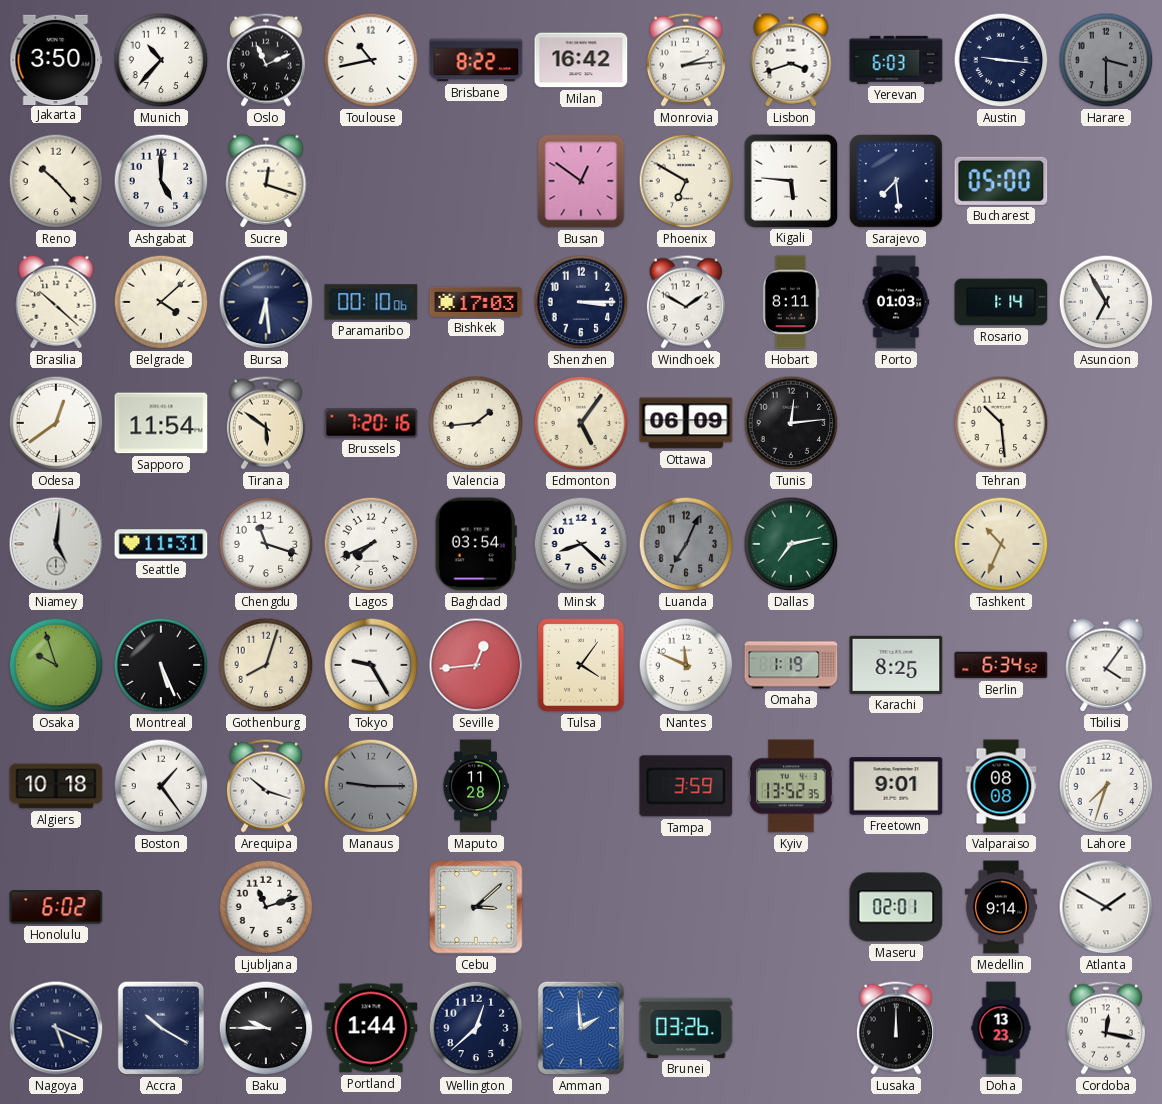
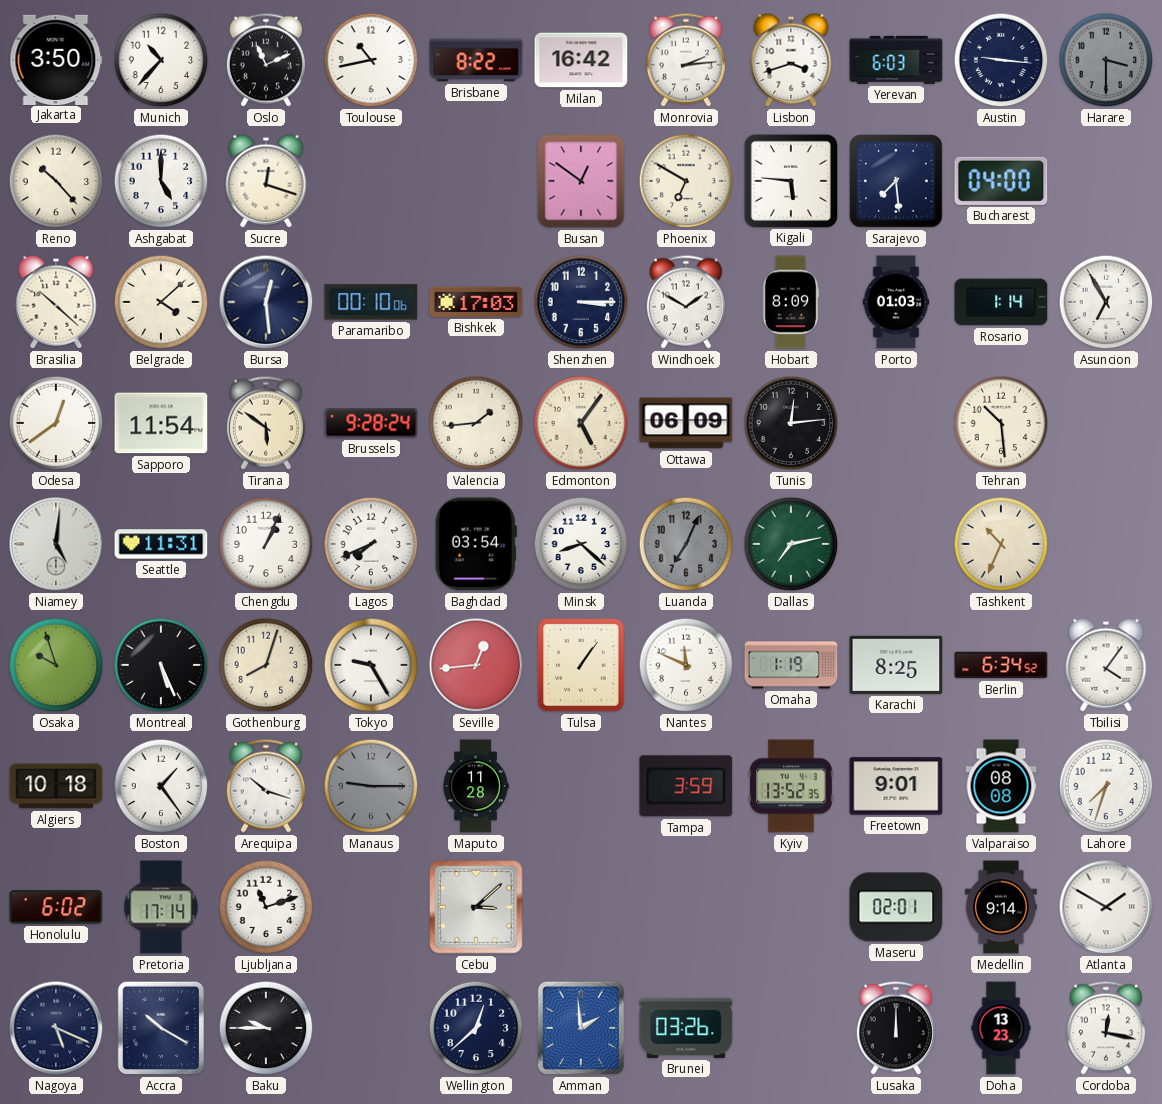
Bucharest: 05:00 -> 04:00 (1001, 181)
Bursa: 6:29 -> 12:29 (266, 302)
Hobart: 8:11 -> 8:09 (791, 302)
Brussels: 7:20 -> 9:28 (371, 423)
Chengdu: 11:18 -> 1:04 (266, 544)
Tulsa: 4:06 -> 1:06 (581, 665)
Pretoria: none -> 17:14 (161, 907)
Portland: 1:44 -> none (371, 1028)
